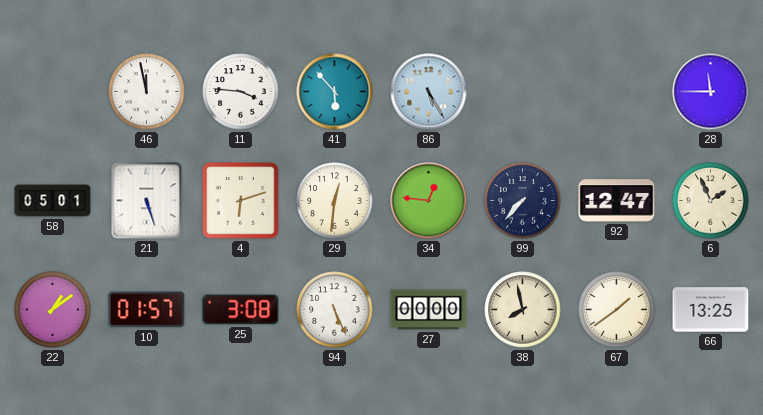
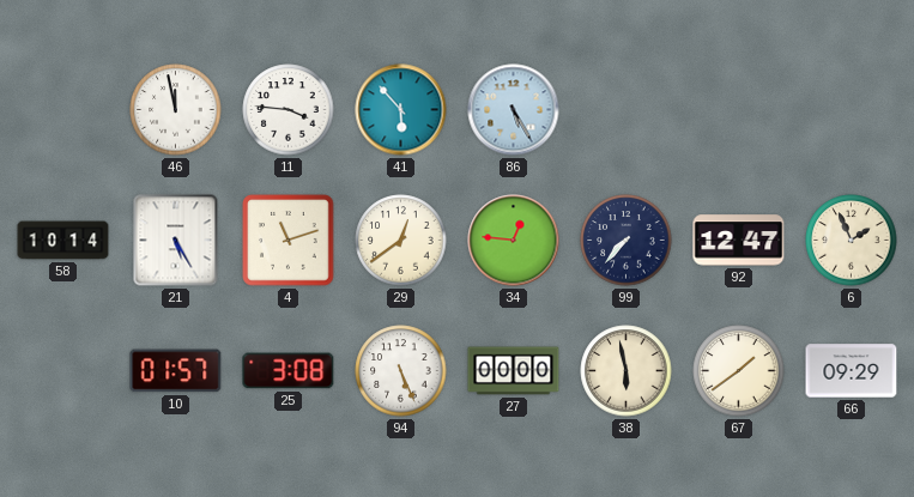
28: 11:45 -> none (711, 92)
58: 05:01 -> 10:14 (63, 241)
21: 5:27 -> 5:25 (176, 241)
4: 6:12 -> 11:12 (289, 241)
29: 12:31 -> 12:39 (401, 241)
22: 1:09 -> none (53, 310)
38: 7:58 -> 5:58 (627, 371)
66: 13:25 -> 09:29 (852, 371)
